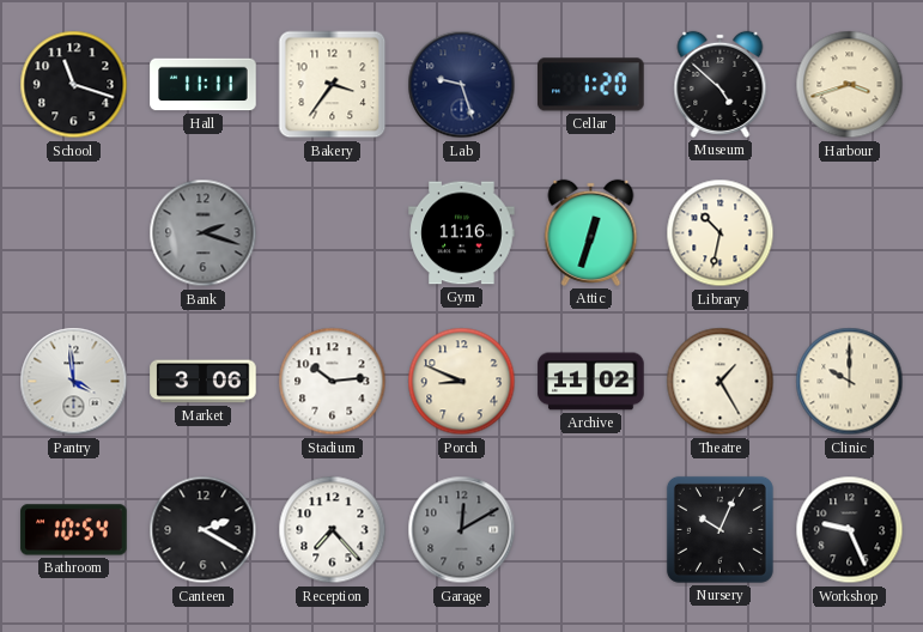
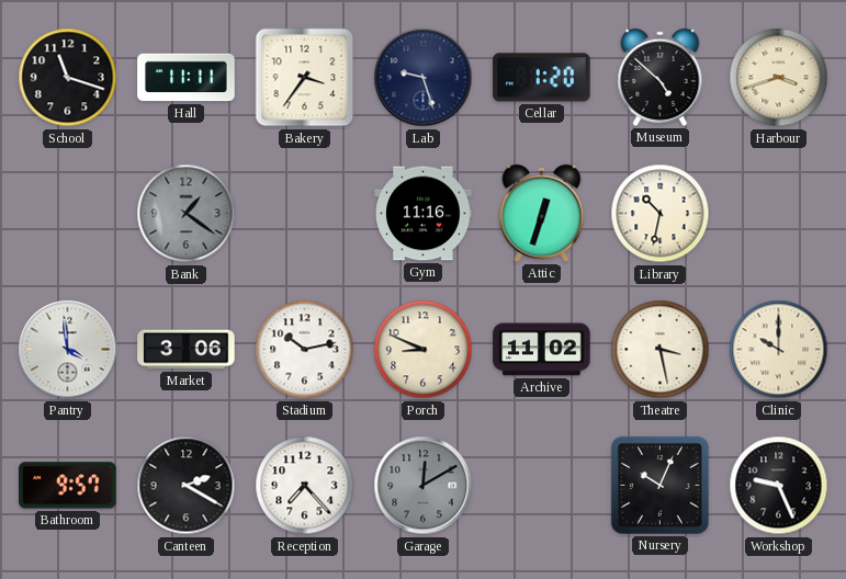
Bank: 2:18 -> 1:21 (187, 214)
Stadium: 10:14 -> 10:13 (305, 350)
Theatre: 1:25 -> 3:28 (661, 350)
Bathroom: 10:54 -> 9:57 (68, 486)
